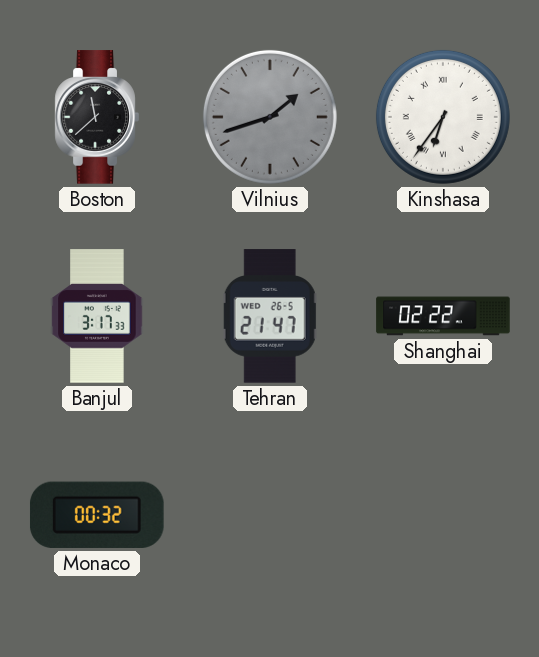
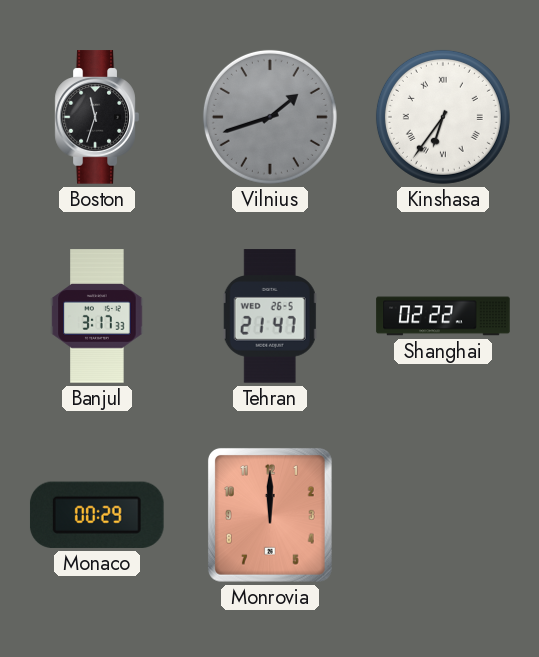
Boston: 11:38 -> 11:33 (97, 117)
Monaco: 00:32 -> 00:29 (97, 515)
Monrovia: none -> 12:00 (270, 515)
